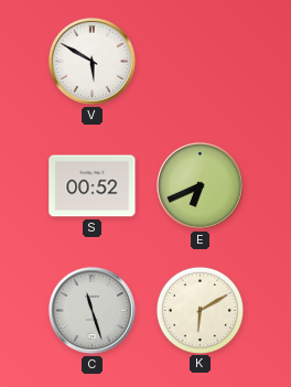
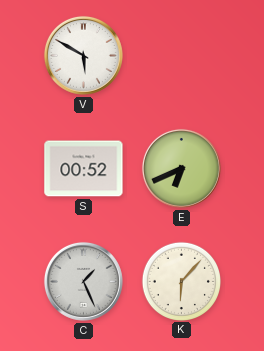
C: 11:27 -> 1:26 (83, 281)
K: 6:10 -> 6:07 (181, 281)
